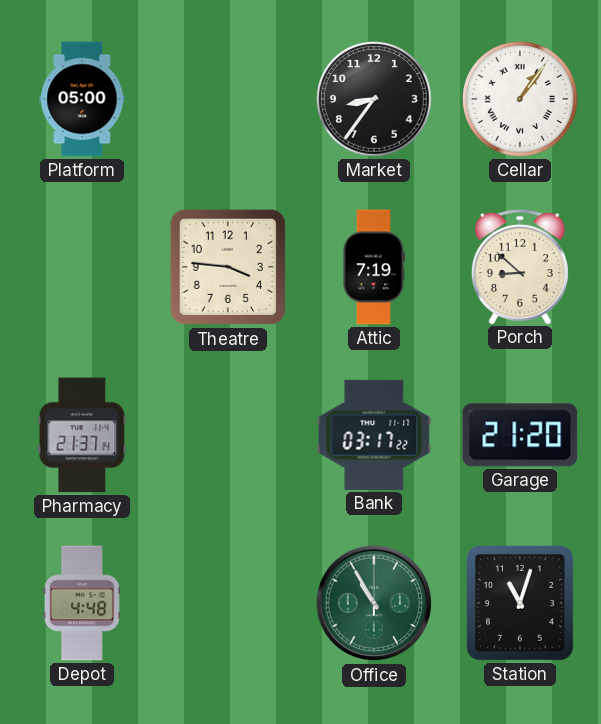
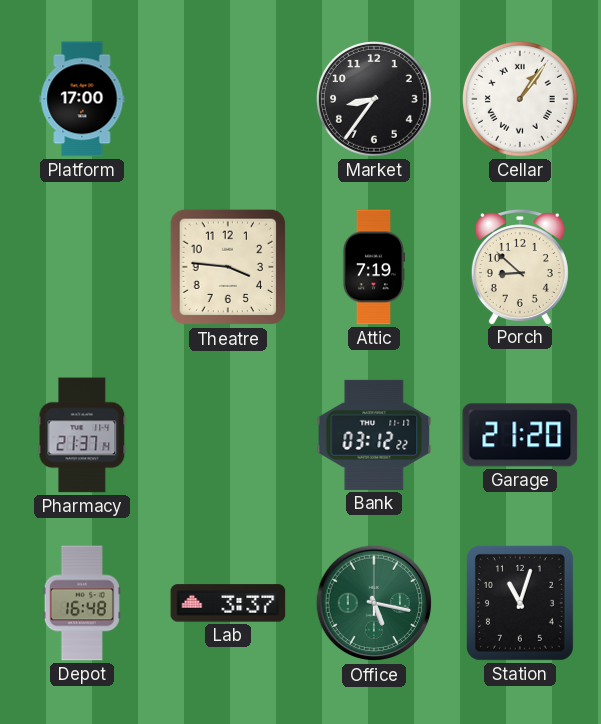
Platform: 05:00 -> 17:00 (82, 99)
Bank: 03:17 -> 03:12 (374, 435)
Depot: 4:48 -> 16:48 (82, 603)
Lab: none -> 3:37 (228, 603)
Office: 10:55 -> 5:17 (374, 603)
